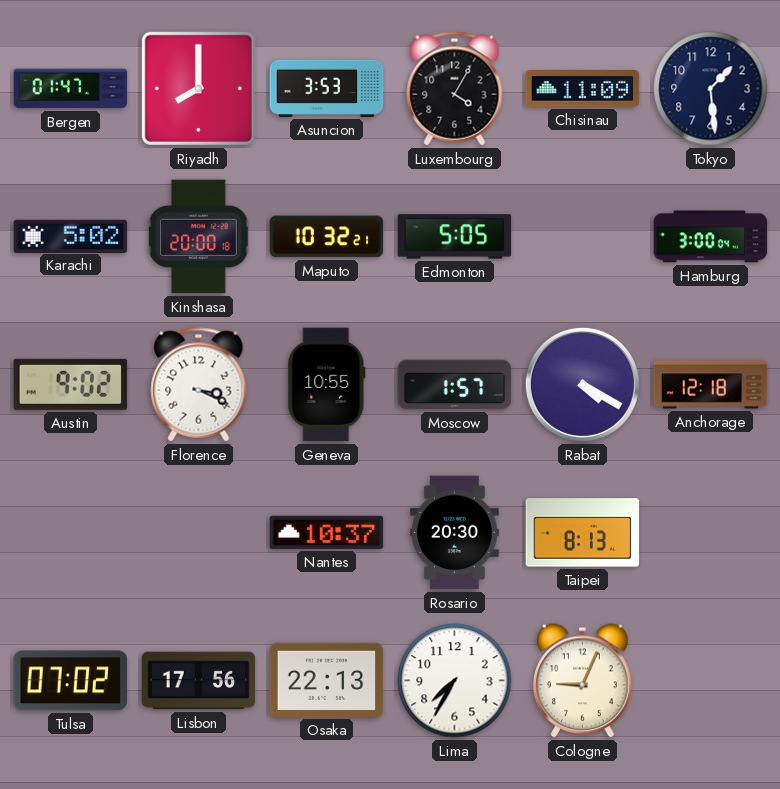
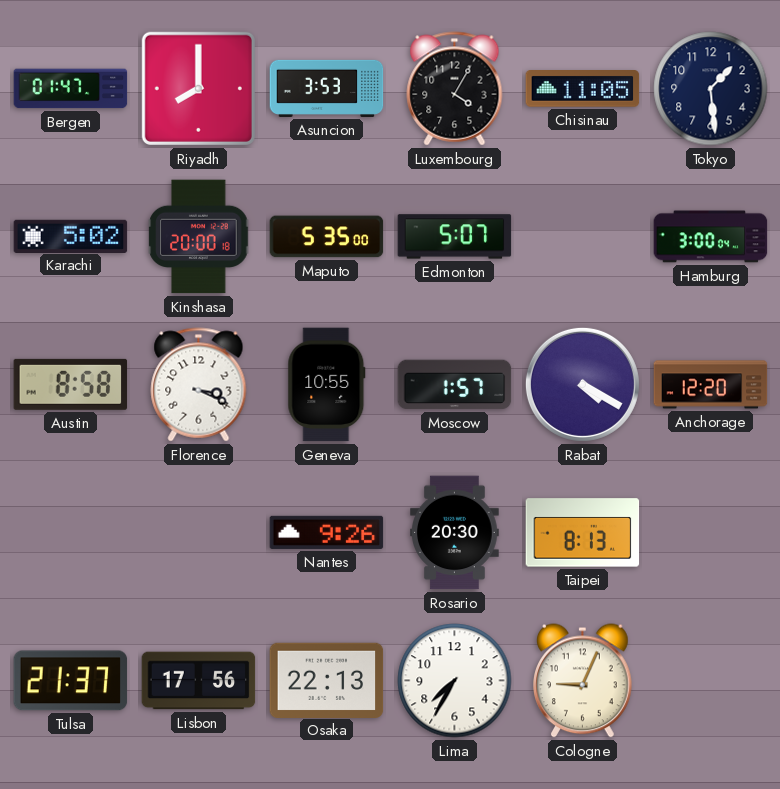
Chisinau: 11:09 -> 11:05 (583, 89)
Maputo: 10:32 -> 5:35 (327, 237)
Edmonton: 5:05 -> 5:07 (455, 237)
Austin: 9:02 -> 8:58 (71, 384)
Anchorage: 12:18 -> 12:20 (711, 385)
Nantes: 10:37 -> 9:26 (327, 532)
Tulsa: 07:02 -> 21:37 (71, 681)
